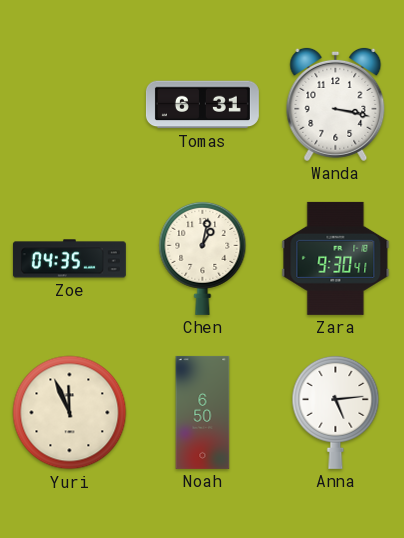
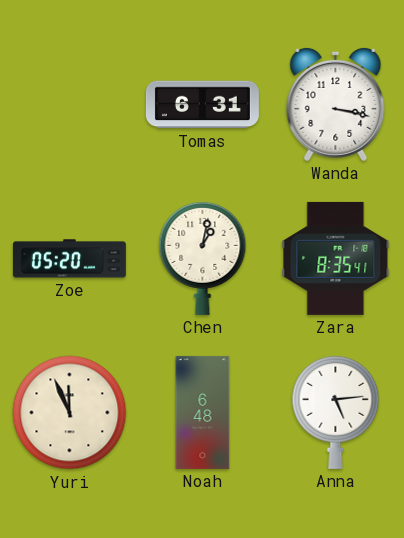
Zoe: 04:35 -> 05:20 (69, 259)
Zara: 9:30 -> 8:35 (336, 258)
Noah: 6:50 -> 6:48 (203, 412)
